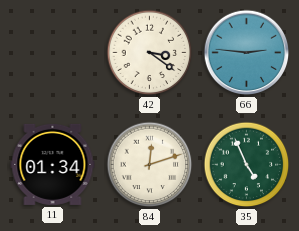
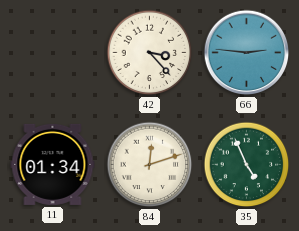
42: 3:21 -> 3:23 (150, 53)
